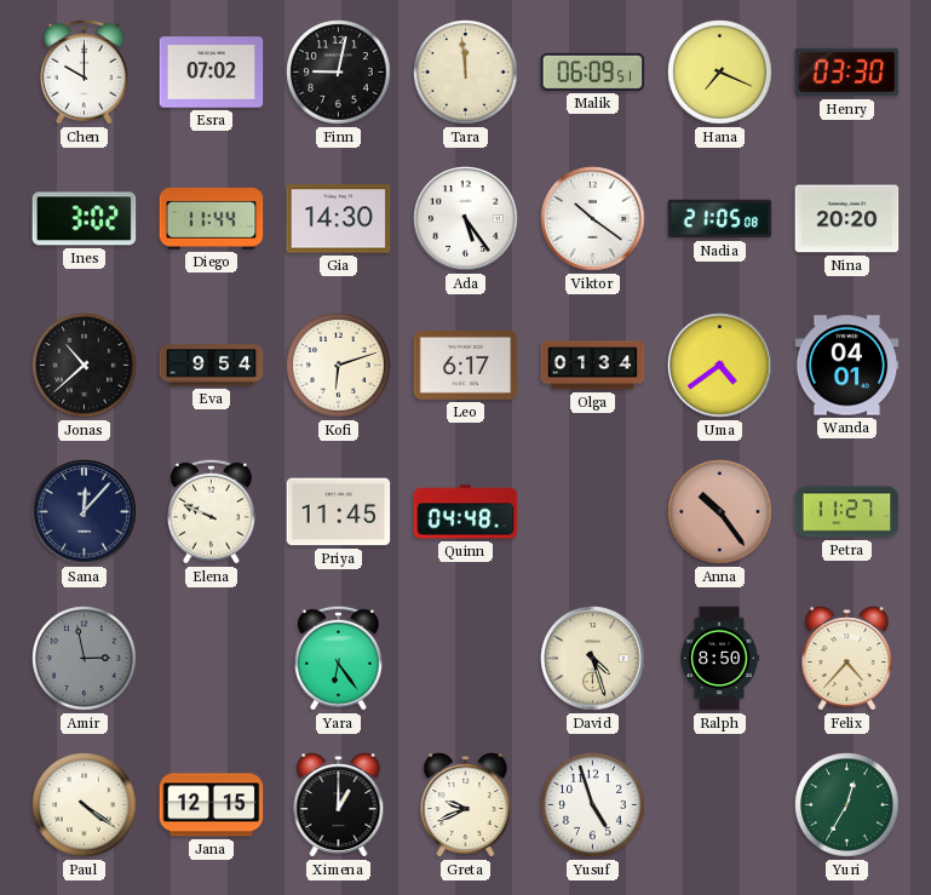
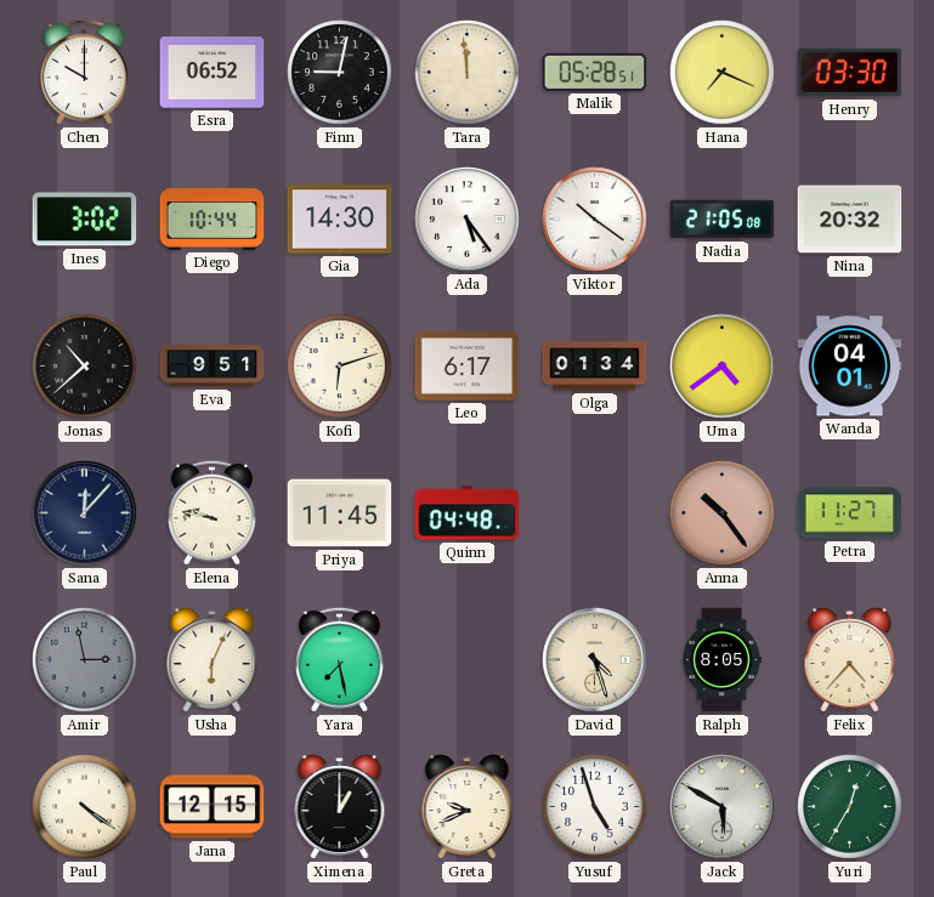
Esra: 07:02 -> 06:52 (213, 73)
Malik: 06:09 -> 05:28 (595, 72)
Diego: 11:44 -> 10:44 (213, 220)
Nina: 20:20 -> 20:32 (850, 220)
Eva: 9:54 -> 9:51 (213, 367)
Elena: 9:49 -> 9:47 (211, 512)
Usha: none -> 6:04 (213, 660)
Yara: 6:24 -> 7:28 (339, 659)
Ralph: 8:50 -> 8:05 (721, 660)
Jack: none -> 5:50 (723, 807)
